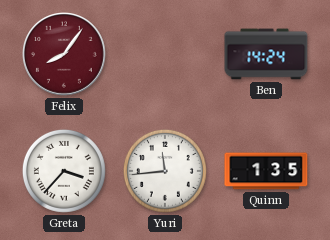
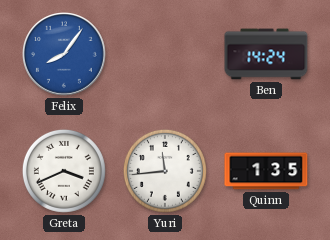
Felix dial: burgundy -> blue (65, 55)
Greta: 3:37 -> 3:41 (64, 171)
